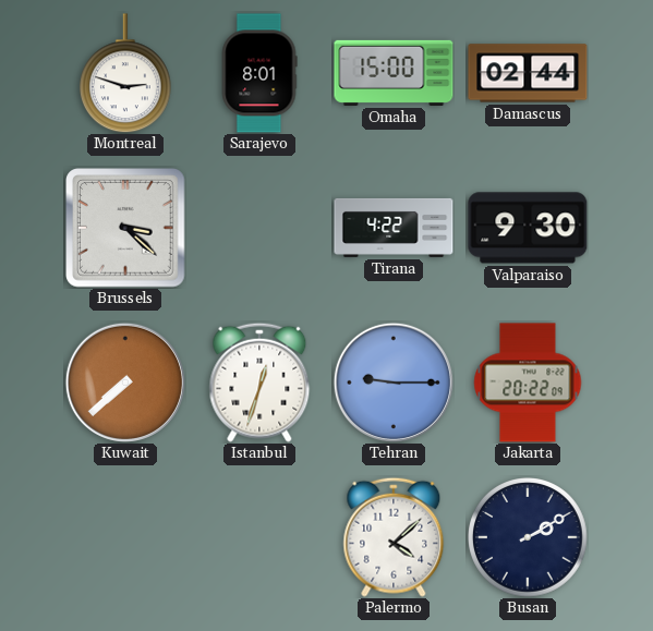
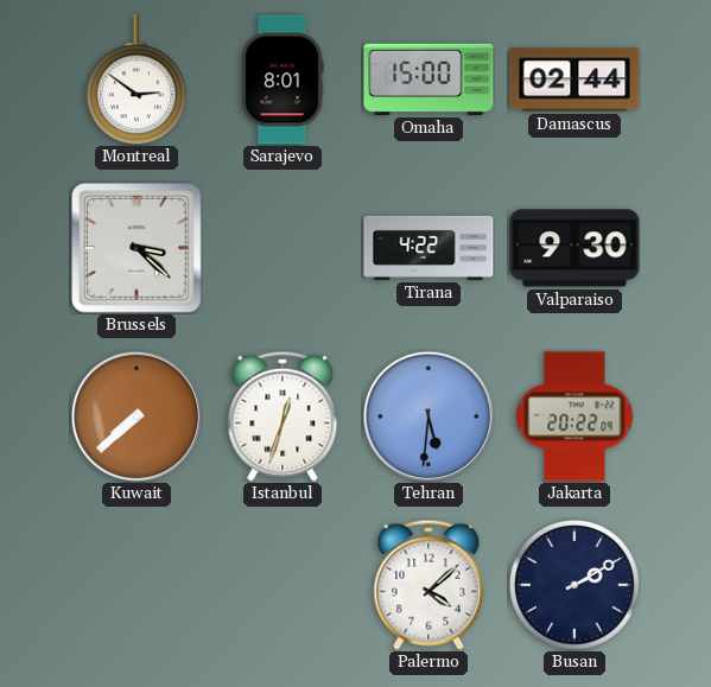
Montreal: 2:48 -> 2:51 (137, 79)
Tehran: 9:15 -> 5:31 (428, 416)
